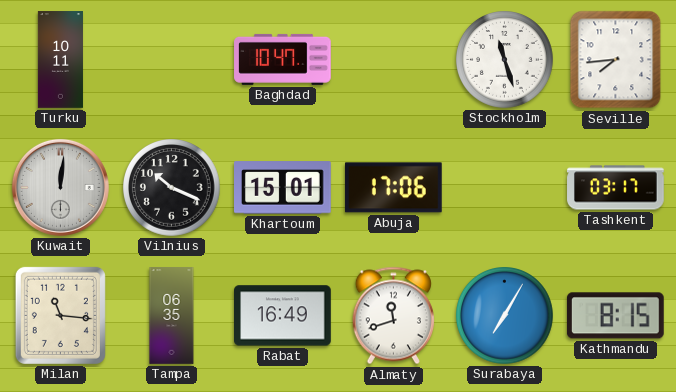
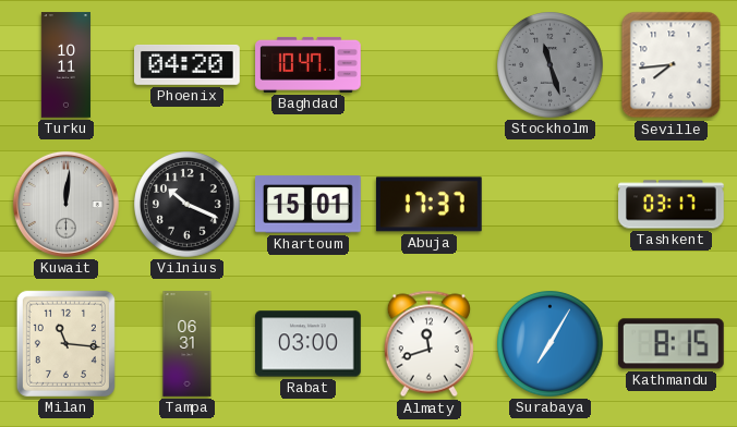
Phoenix: none -> 04:20 (188, 65)
Stockholm dial: white -> grey (551, 65)
Abuja: 17:06 -> 17:37 (428, 205)
Tampa: 06:35 -> 06:31 (188, 344)
Rabat: 16:49 -> 03:00 (309, 344)
